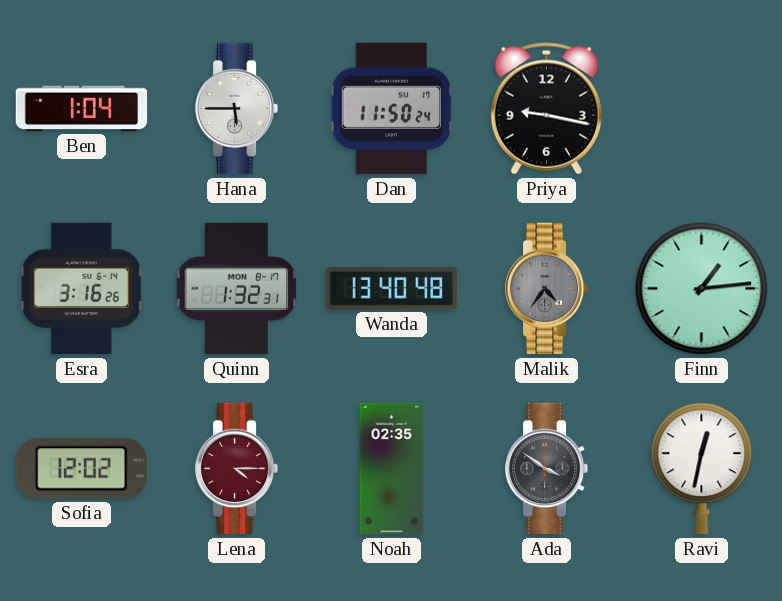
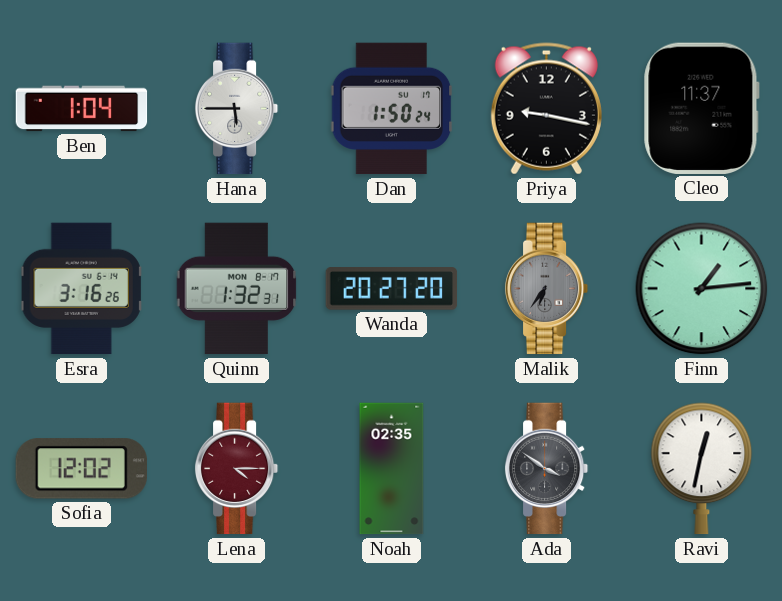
Dan: 11:50 -> 1:50 (392, 109)
Cleo: none -> 11:37 (701, 108)
Wanda: 13:40 -> 20:27 (392, 289)
Malik: 4:36 -> 6:36 (547, 289)
